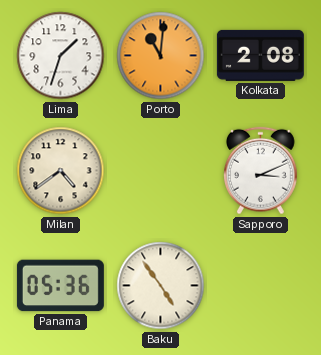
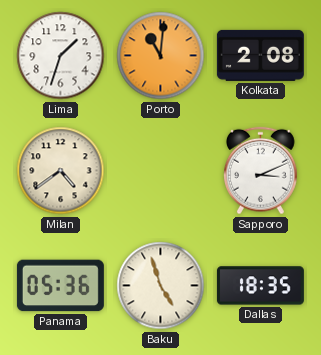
Baku: 4:54 -> 4:57 (161, 286)
Dallas: none -> 18:35 (260, 286)
